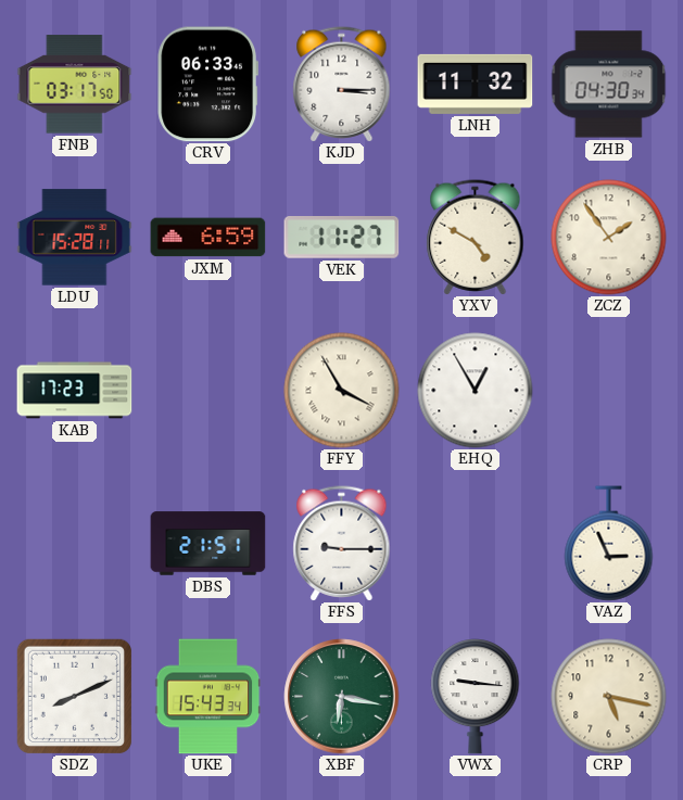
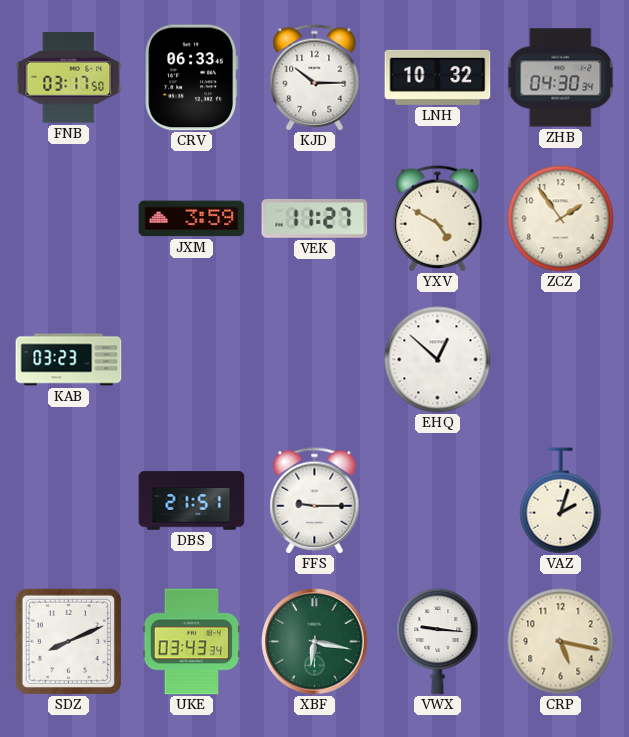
KJD: 3:15 -> 10:15 (315, 78)
LNH: 11:32 -> 10:32 (438, 77)
LDU: 15:28 -> none (75, 238)
JXM: 6:59 -> 3:59 (192, 219)
KAB: 17:23 -> 03:23 (69, 360)
FFY: 3:55 -> none (342, 391)
EHQ: 12:55 -> 12:52 (438, 360)
VAZ: 2:56 -> 2:03 (561, 501)
UKE: 15:43 -> 03:43 (192, 642)
